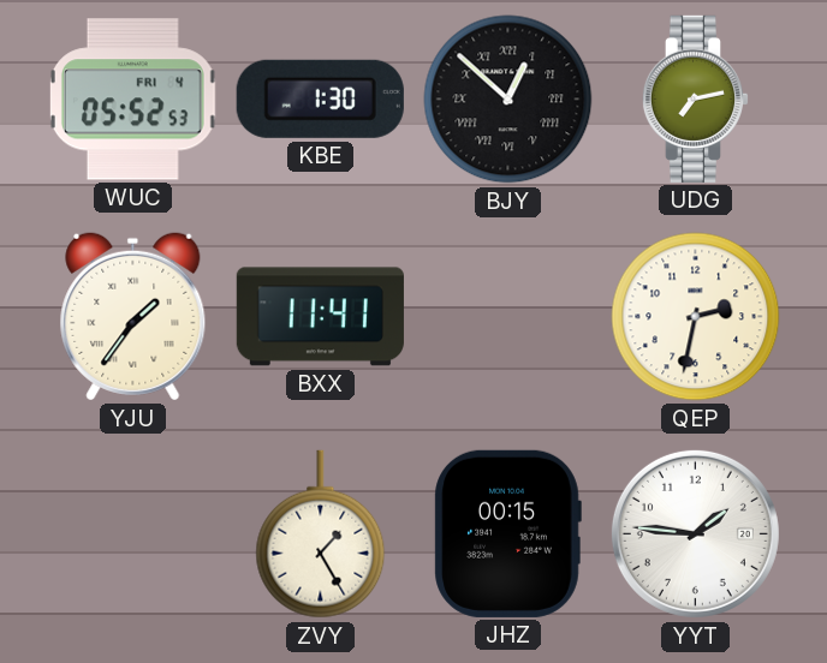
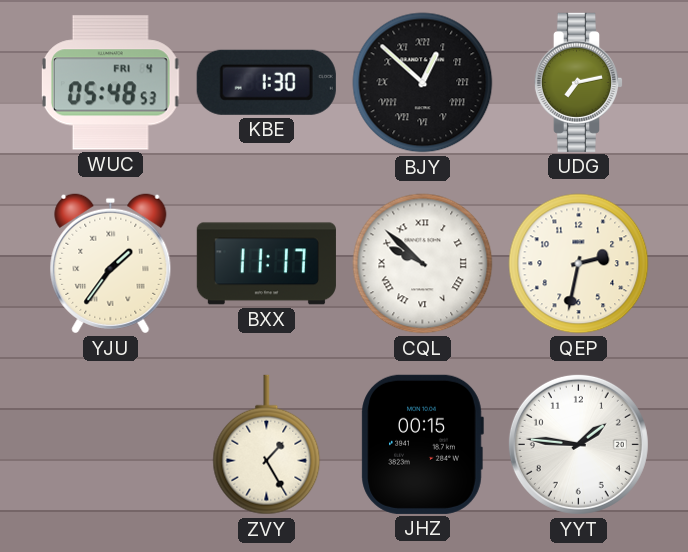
WUC: 05:52 -> 05:48 (110, 83)
BXX: 11:41 -> 11:17 (266, 264)
CQL: none -> 9:52 (423, 264)
